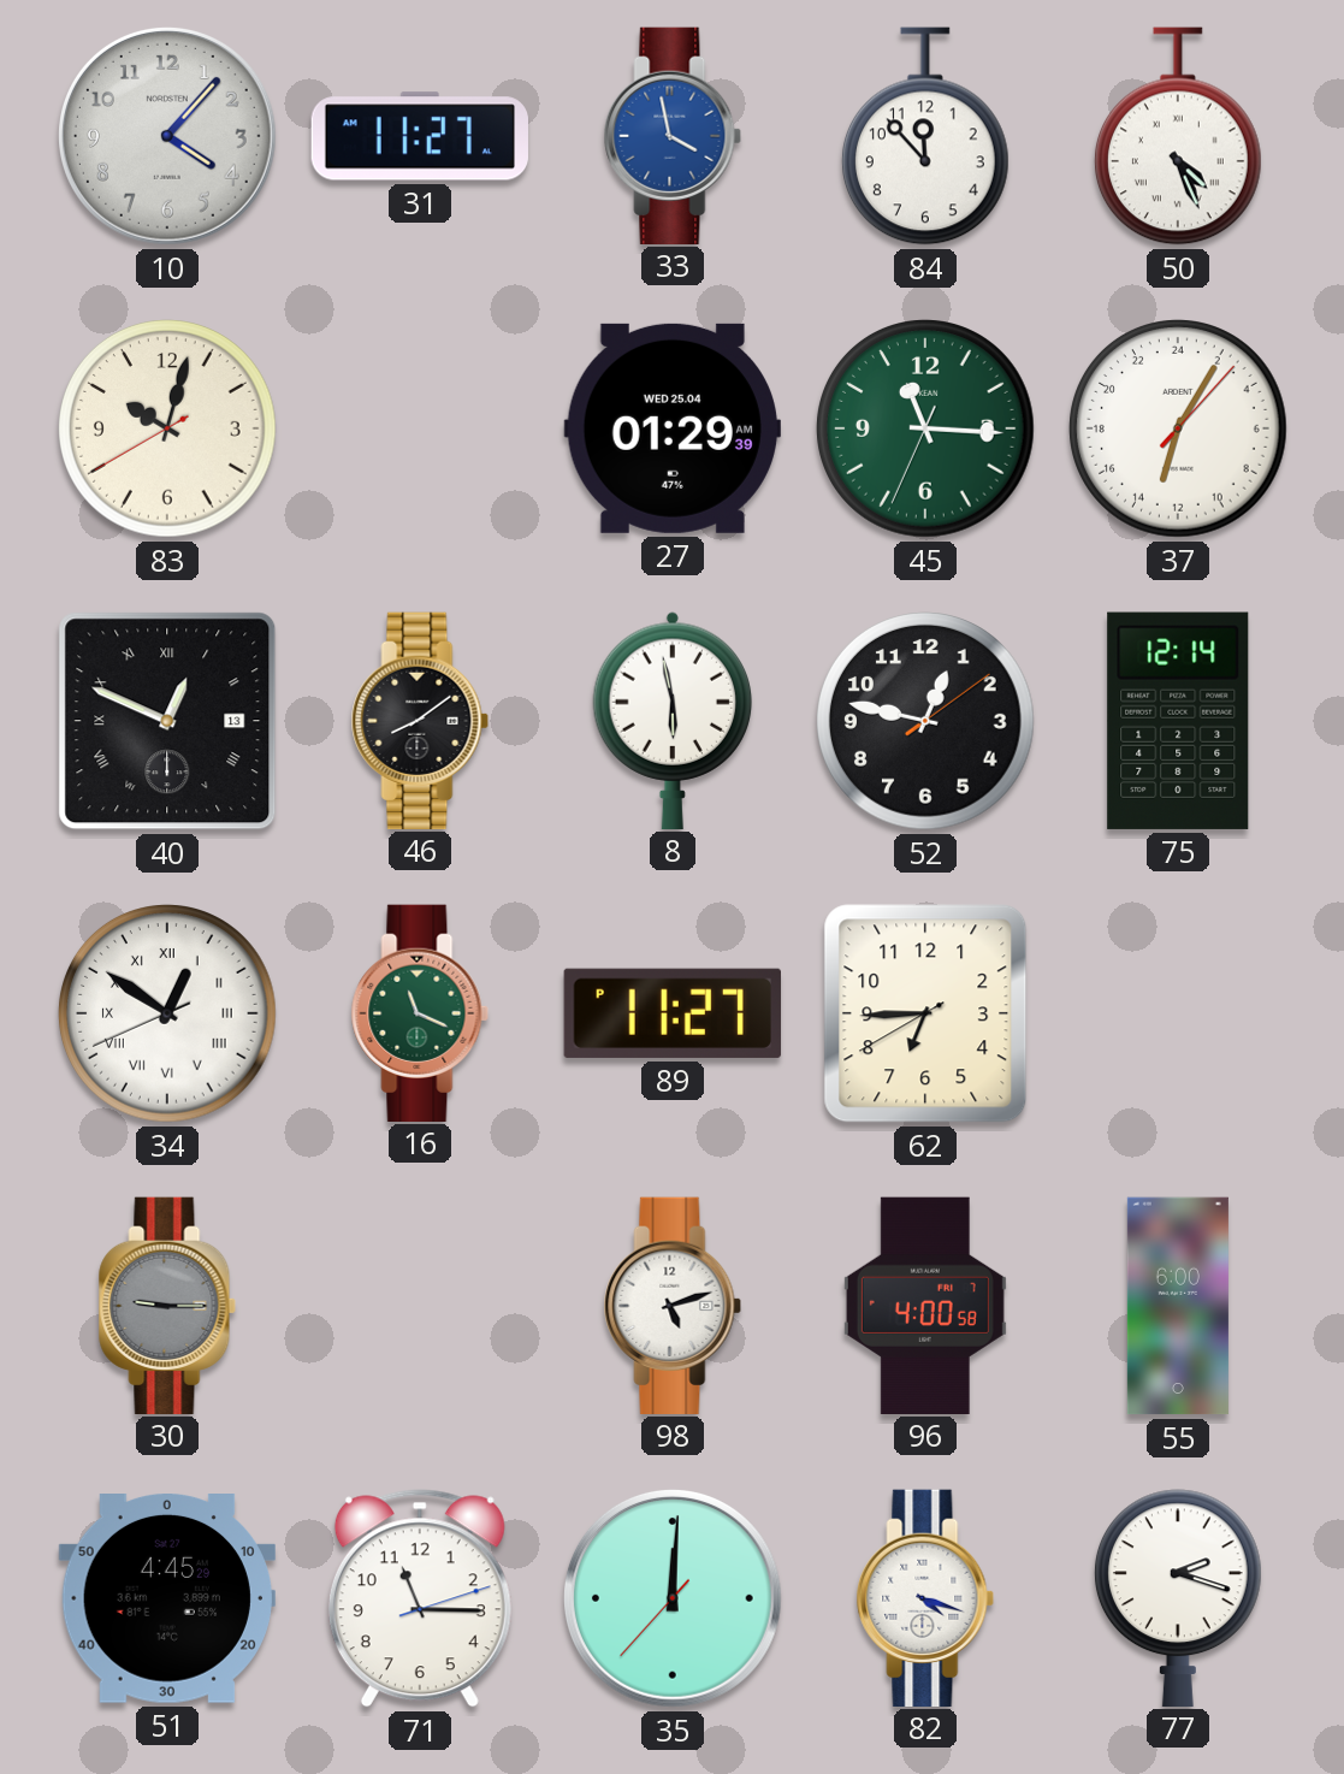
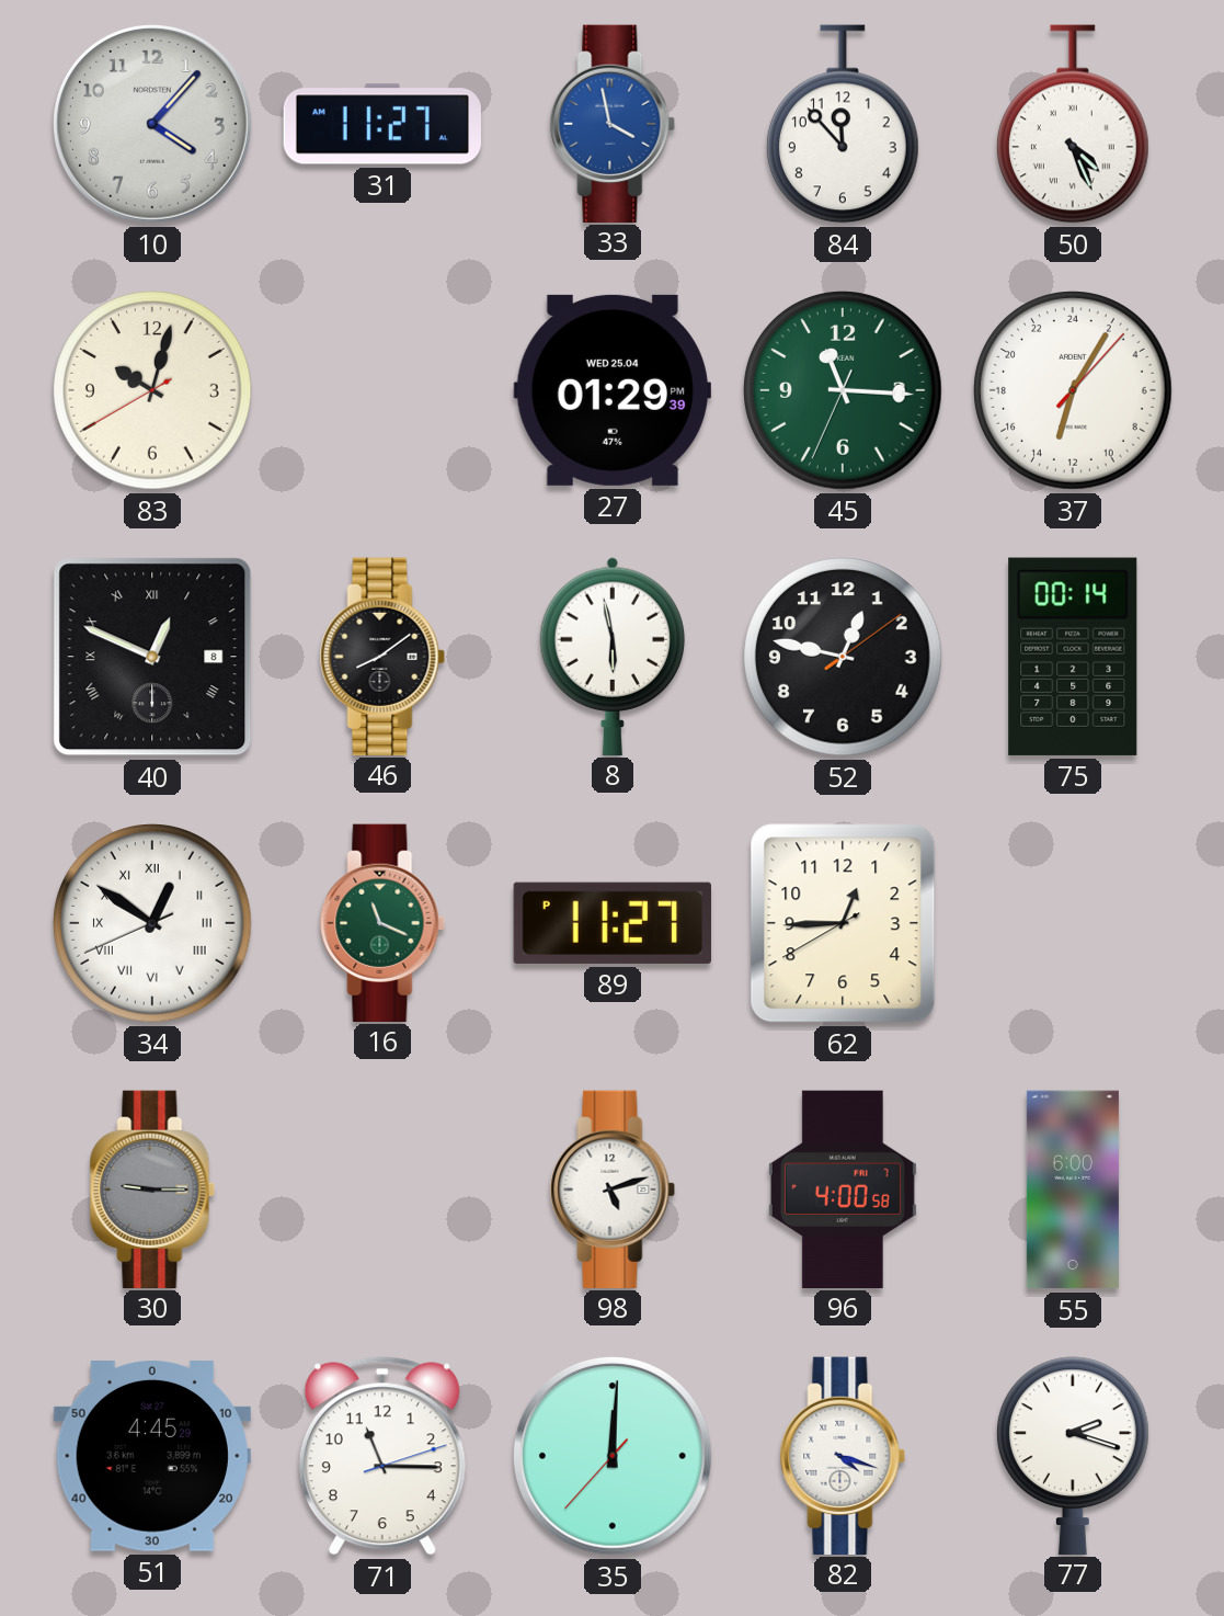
27: 01:29:39 AM -> 01:29:39 PM (613, 390)
40 date: 13 -> 8 (152, 657)
75: 12:14 -> 00:14 (1073, 657)
62: 6:44 -> 12:44 (843, 923)
